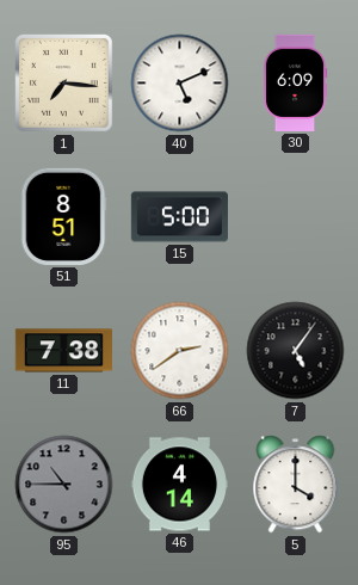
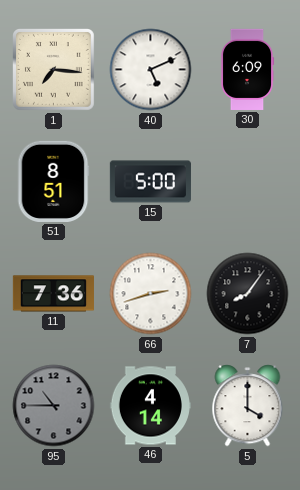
11: 7:38 -> 7:36 (53, 294)
66: 2:39 -> 2:42 (151, 294)
7: 5:06 -> 8:06 (248, 294)
